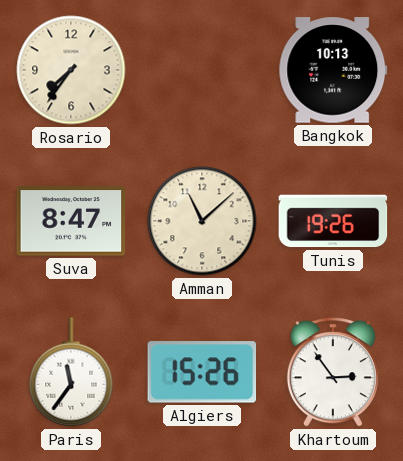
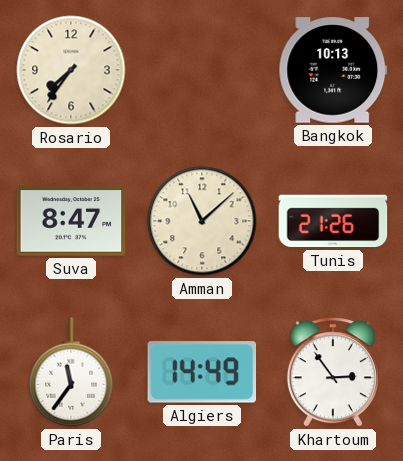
Tunis: 19:26 -> 21:26 (333, 221)
Algiers: 15:26 -> 14:49 (202, 372)
